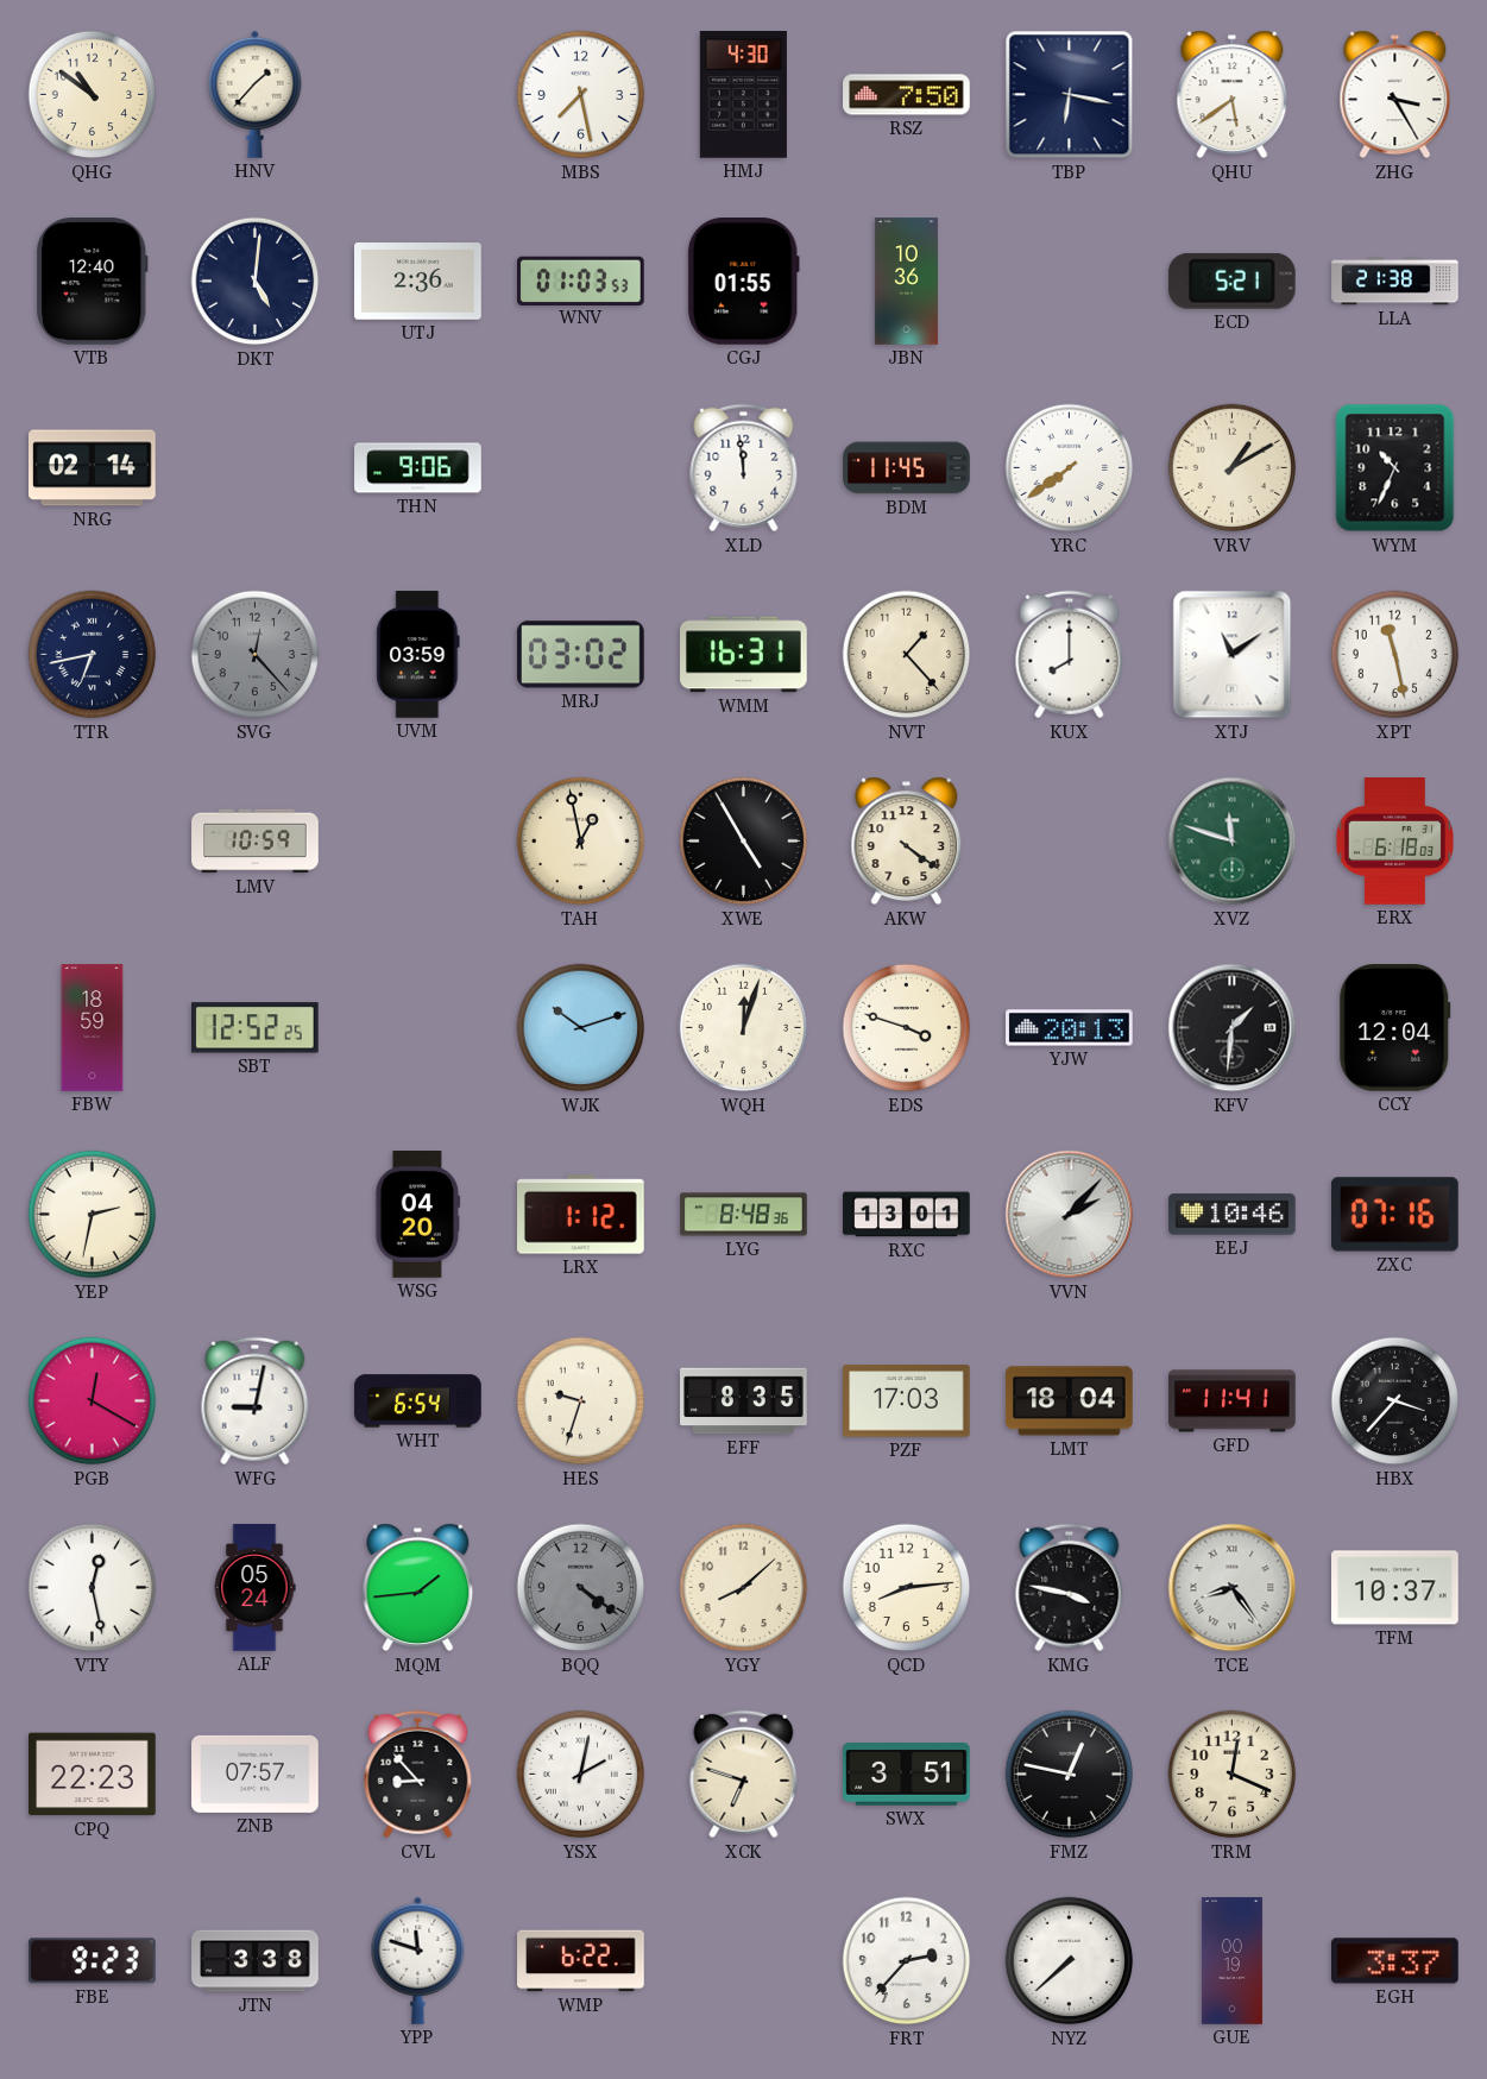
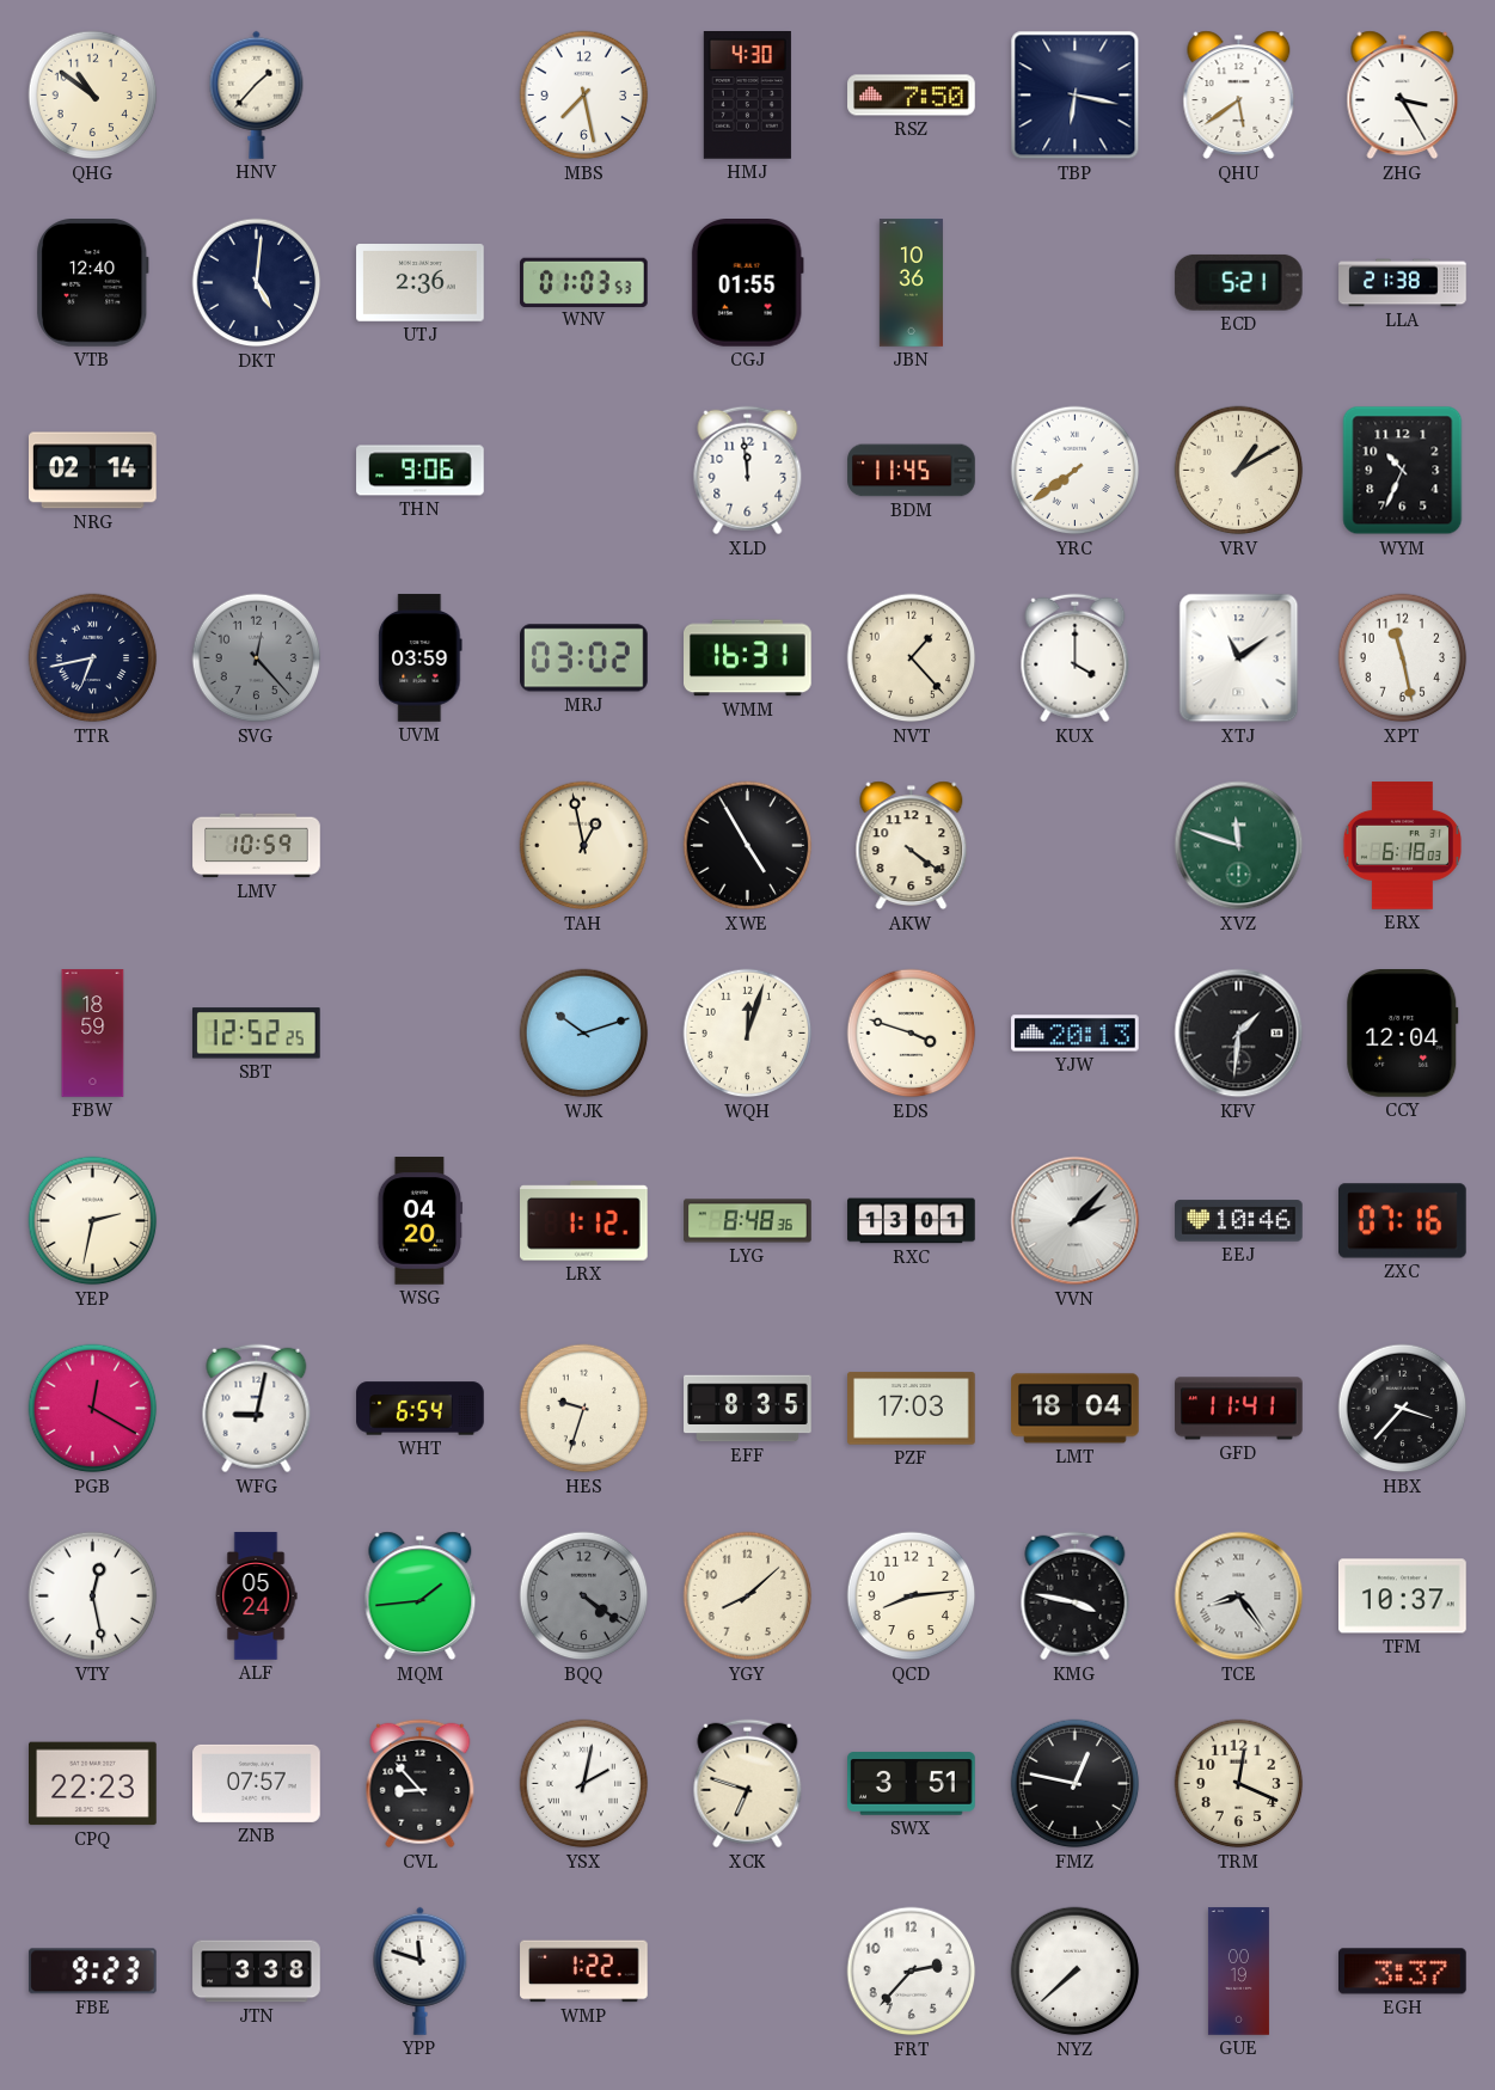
KUX: 8:00 -> 4:00 (1076, 658)
WMP: 6:22 -> 1:22 (584, 1972)
